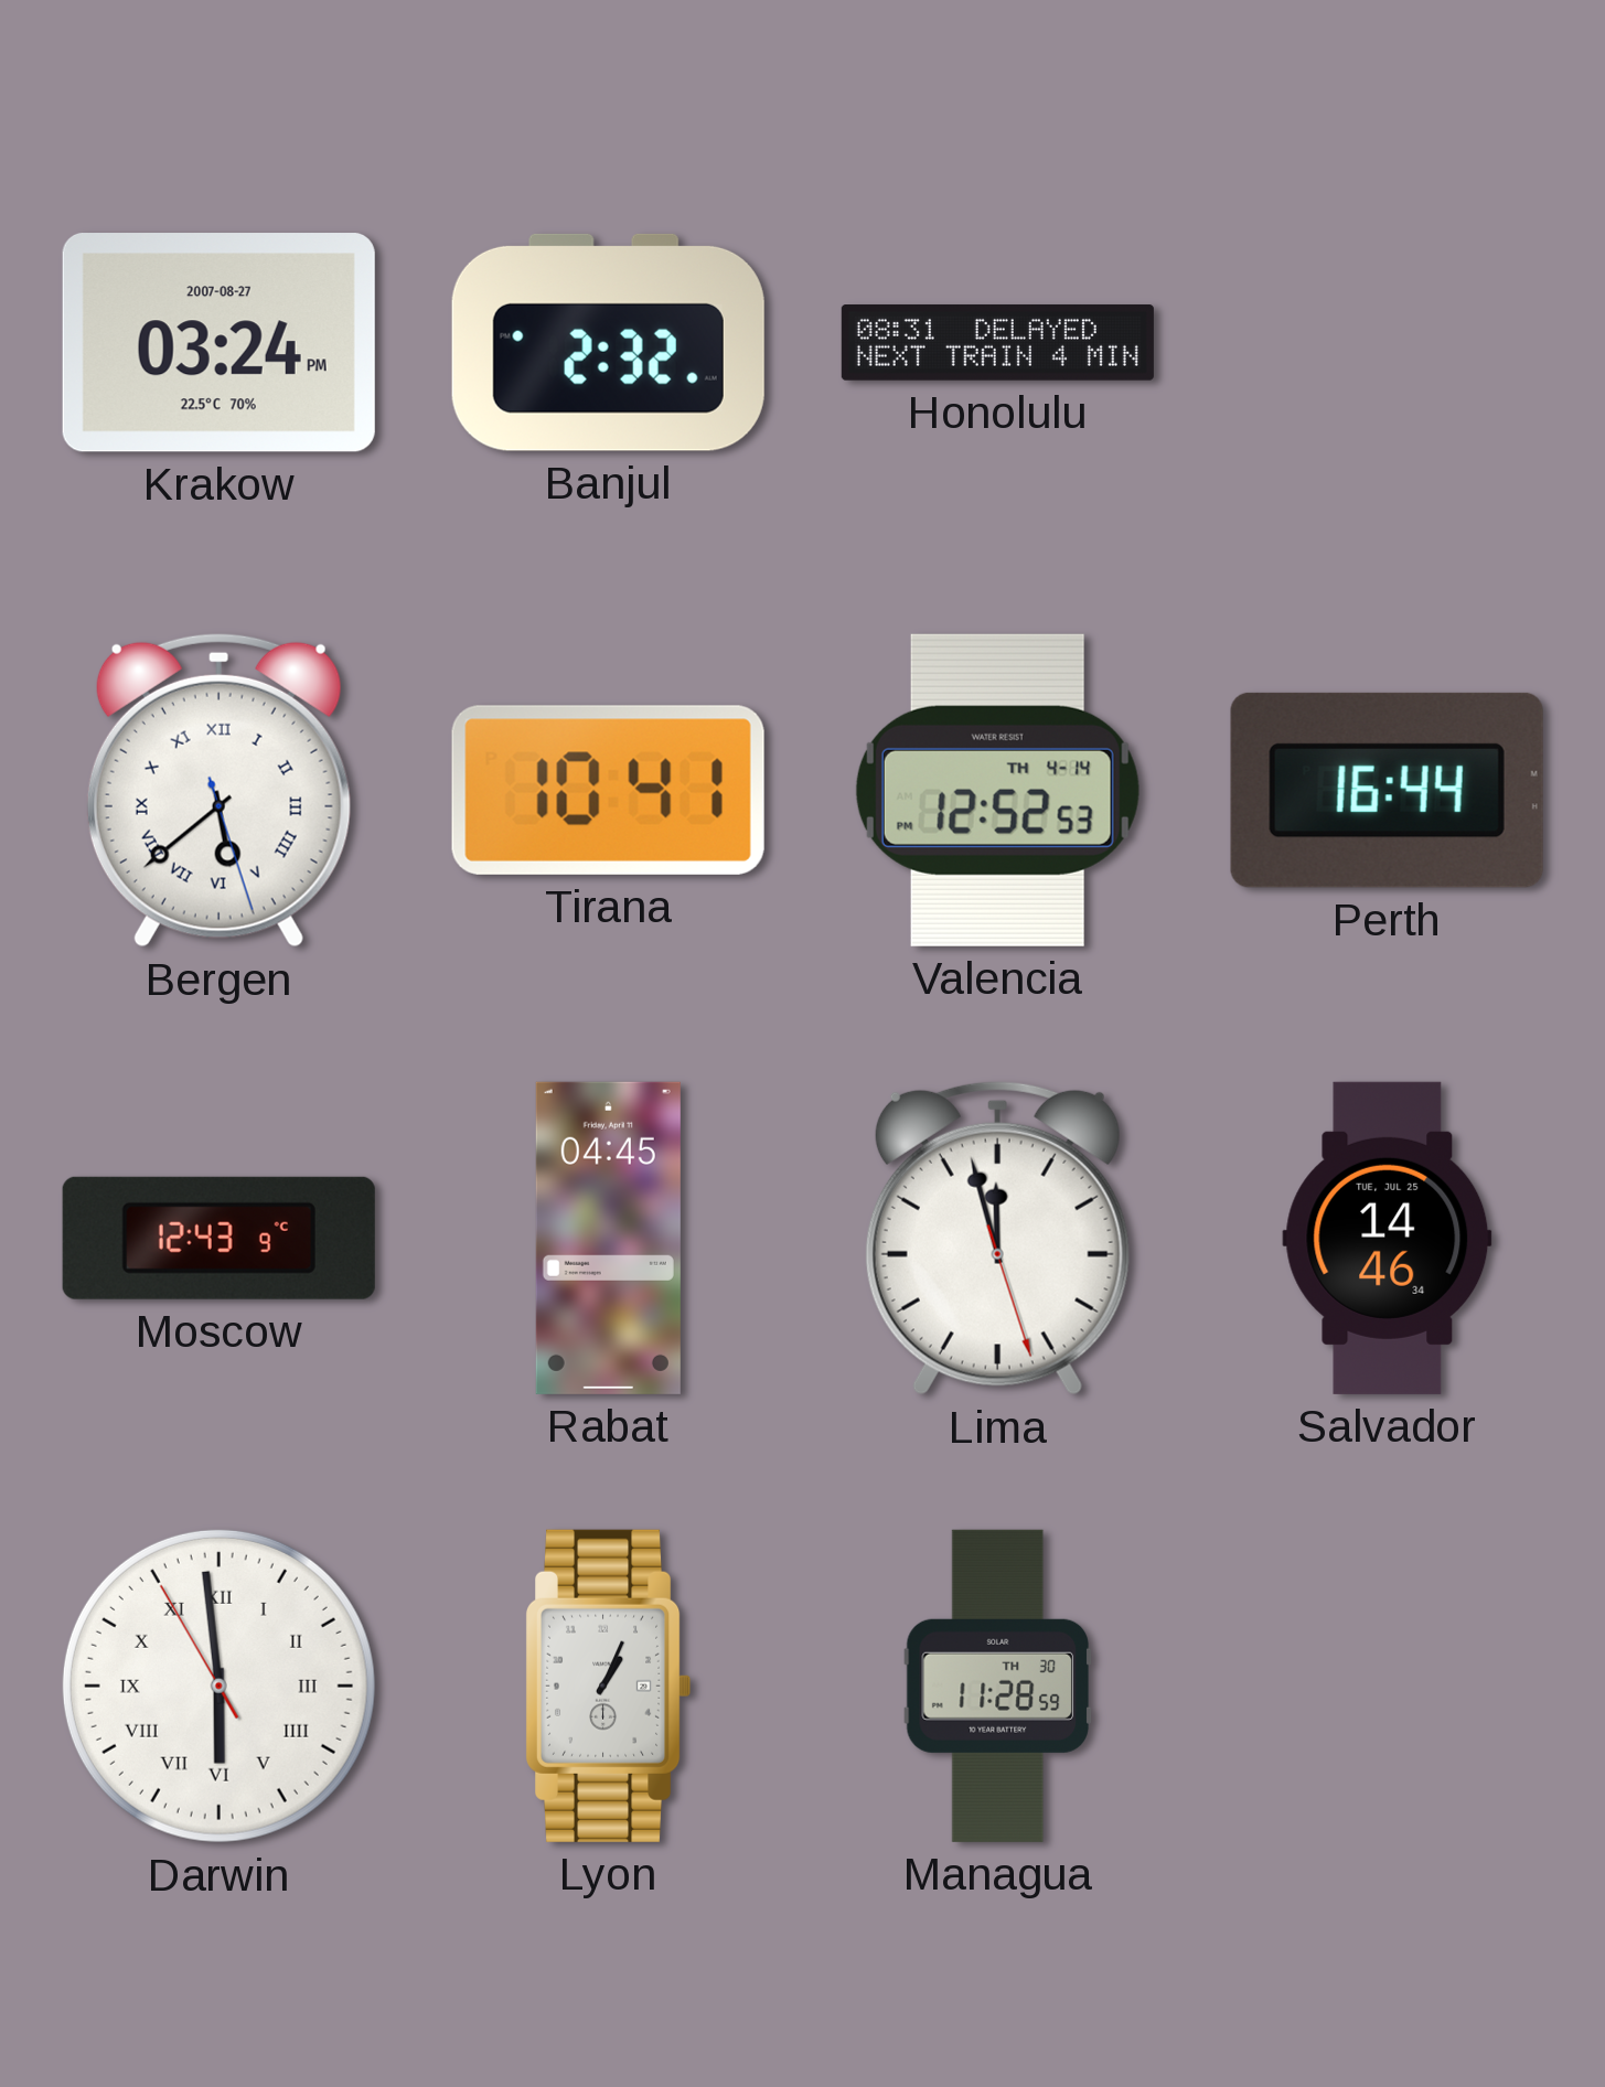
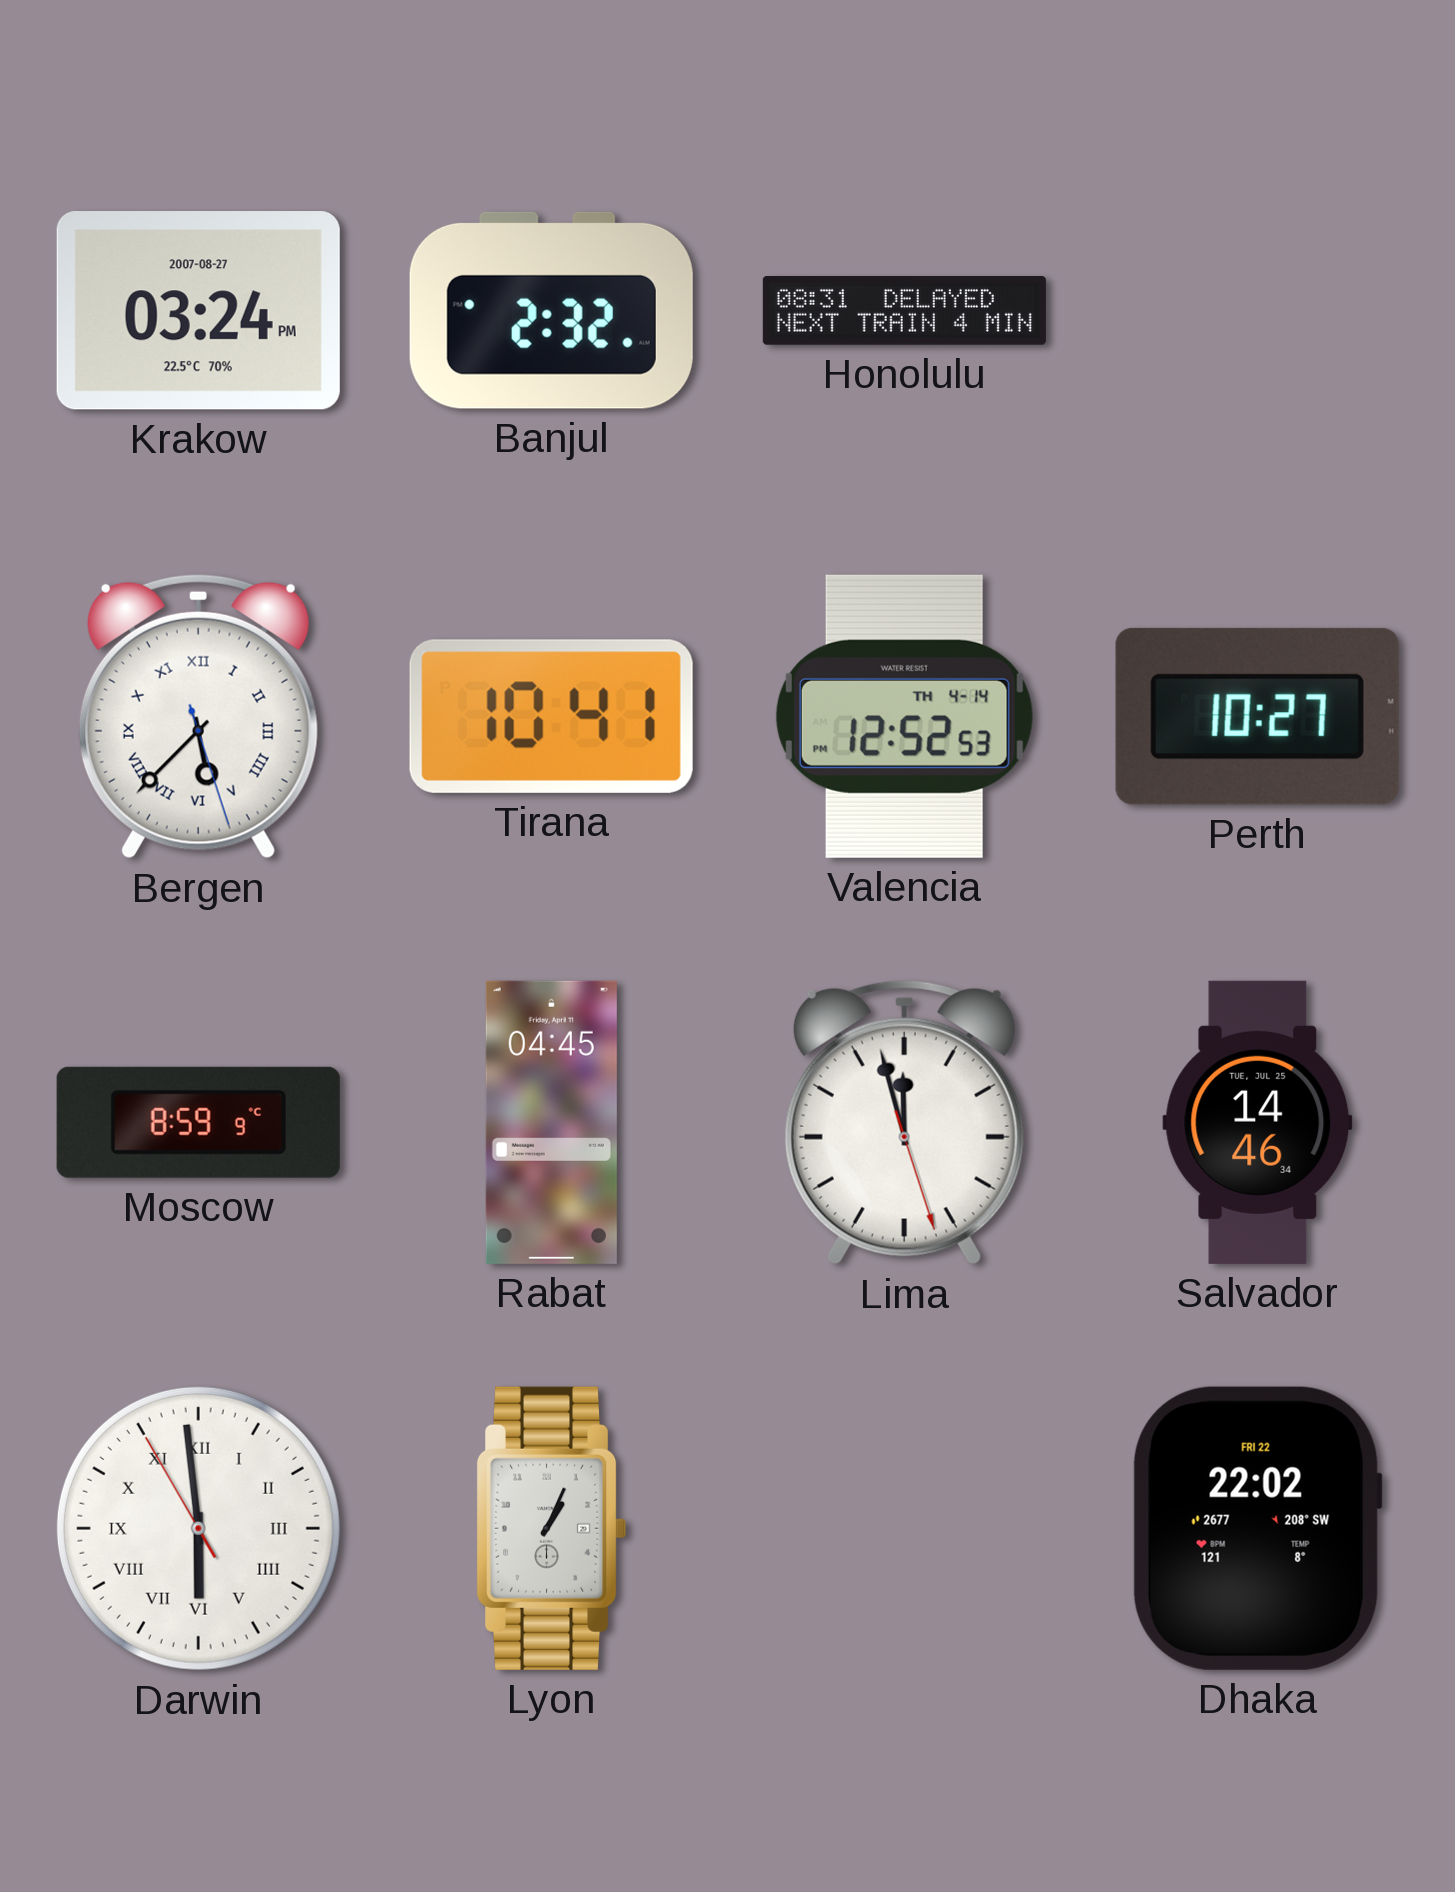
Bergen: 5:38 -> 5:37 (198, 716)
Perth: 16:44 -> 10:27 (1257, 716)
Moscow: 12:43 -> 8:59 (198, 1122)
Managua: 11:28 -> none (998, 1685)
Dhaka: none -> 22:02 (1257, 1528)
